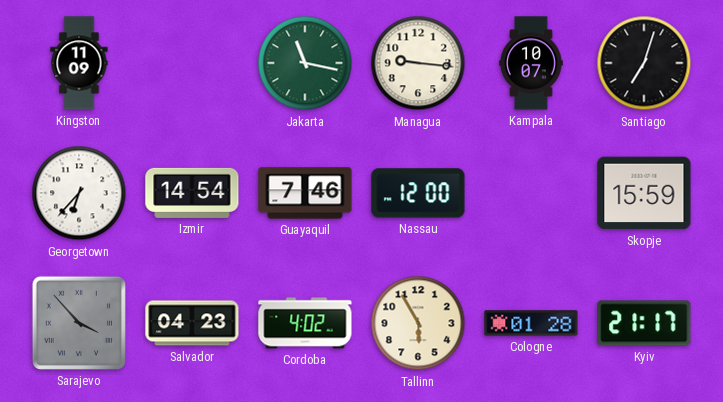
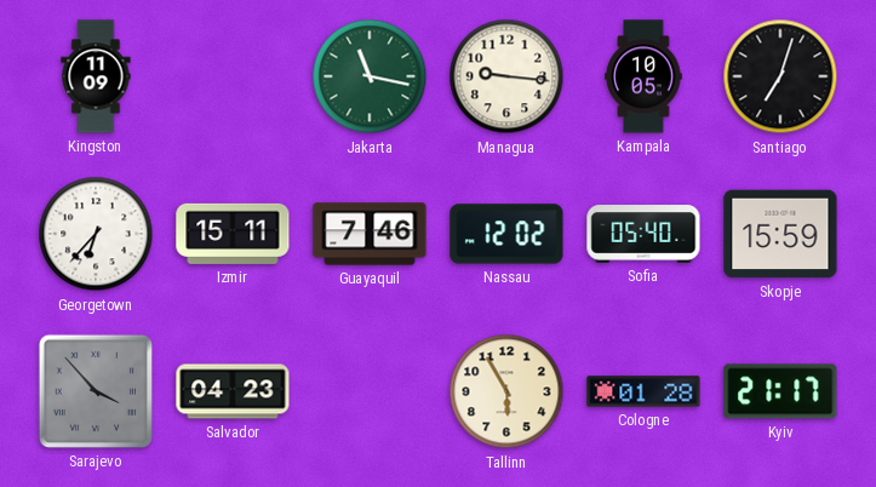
Kampala: 10:07 -> 10:05 (643, 76)
Izmir: 14:54 -> 15:11 (233, 234)
Nassau: 12:00 -> 12:02 (506, 234)
Sofia: none -> 05:40 (643, 234)
Cordoba: 4:02 -> none (305, 323)
